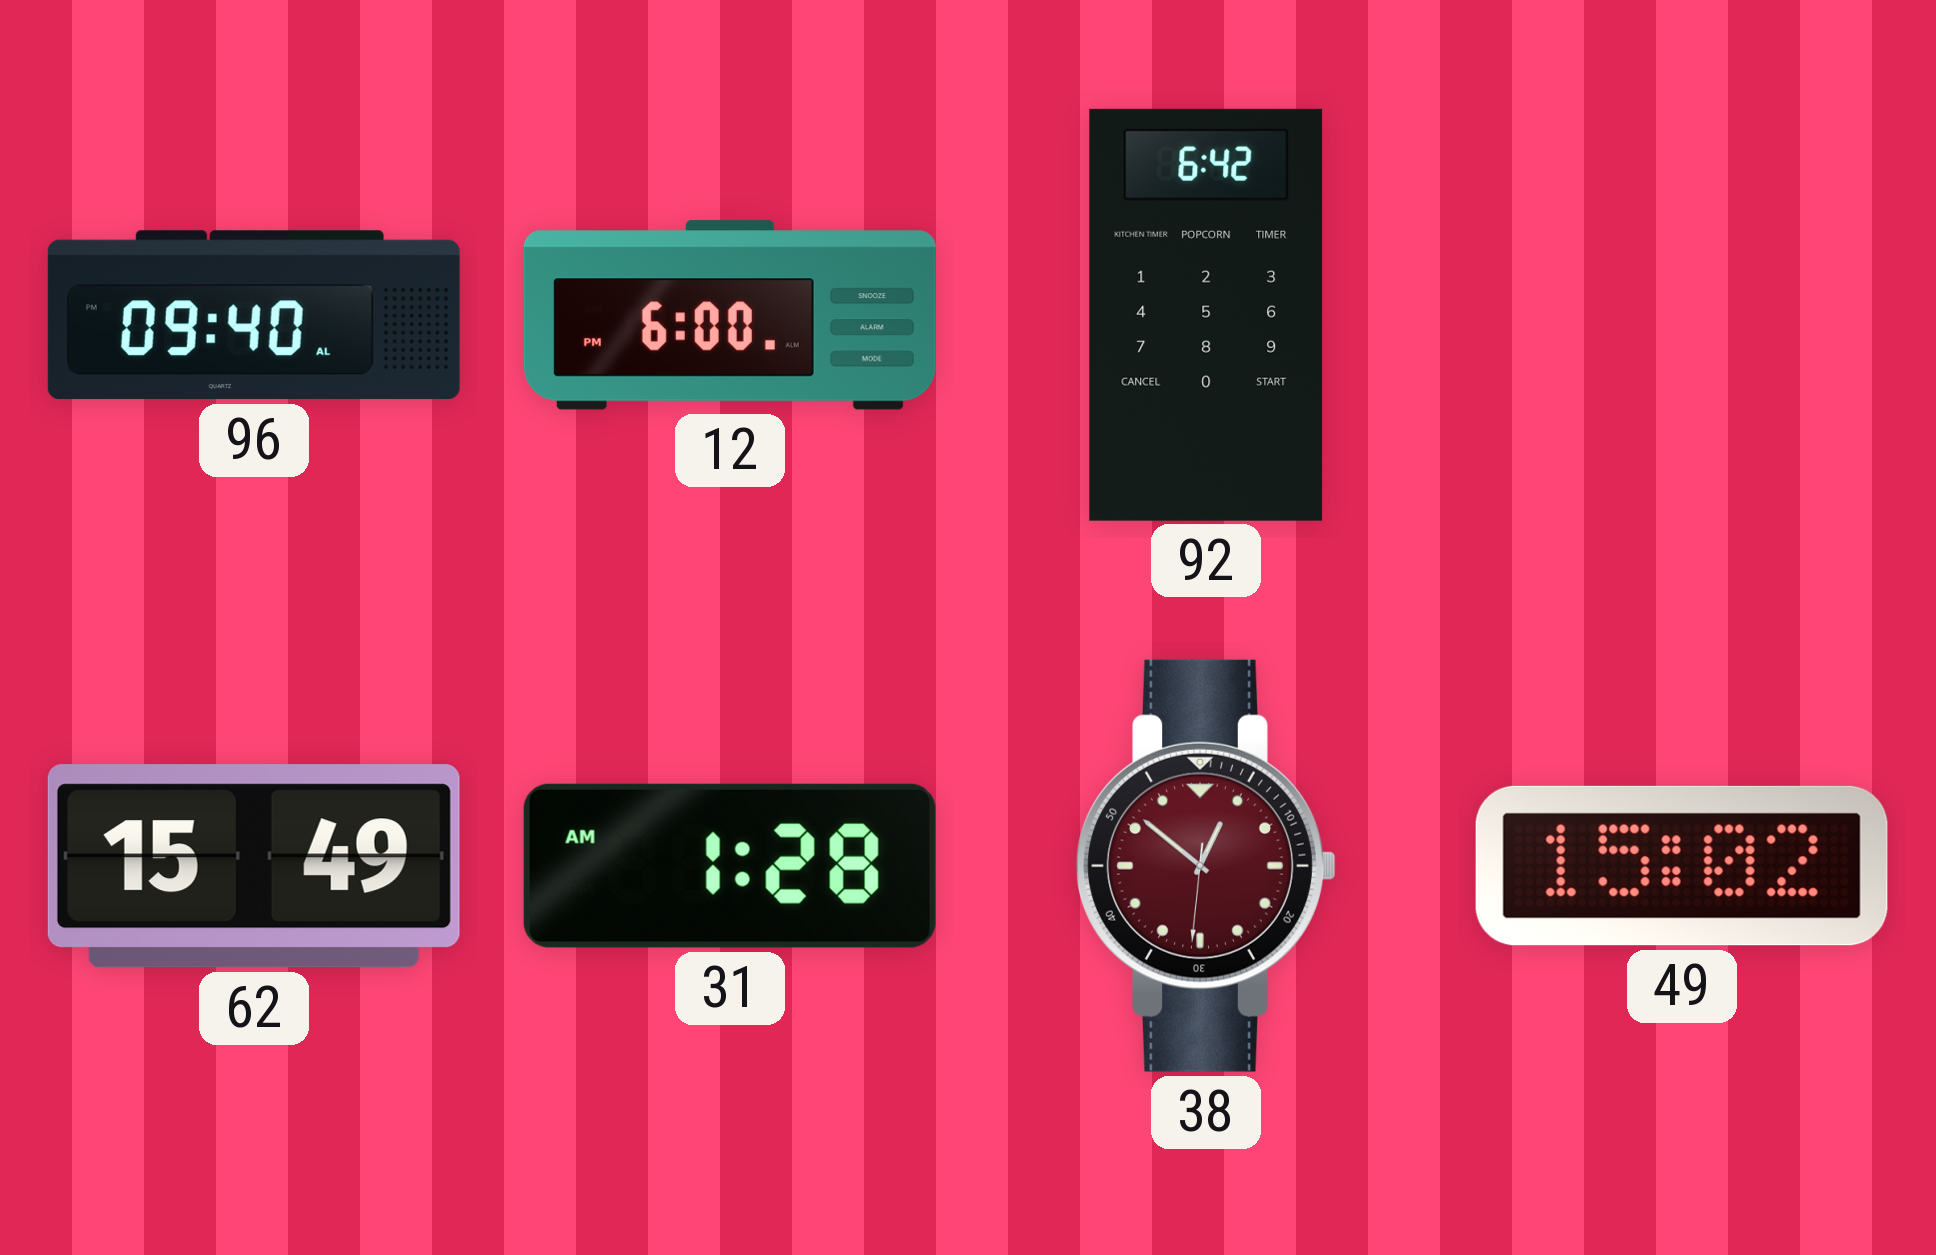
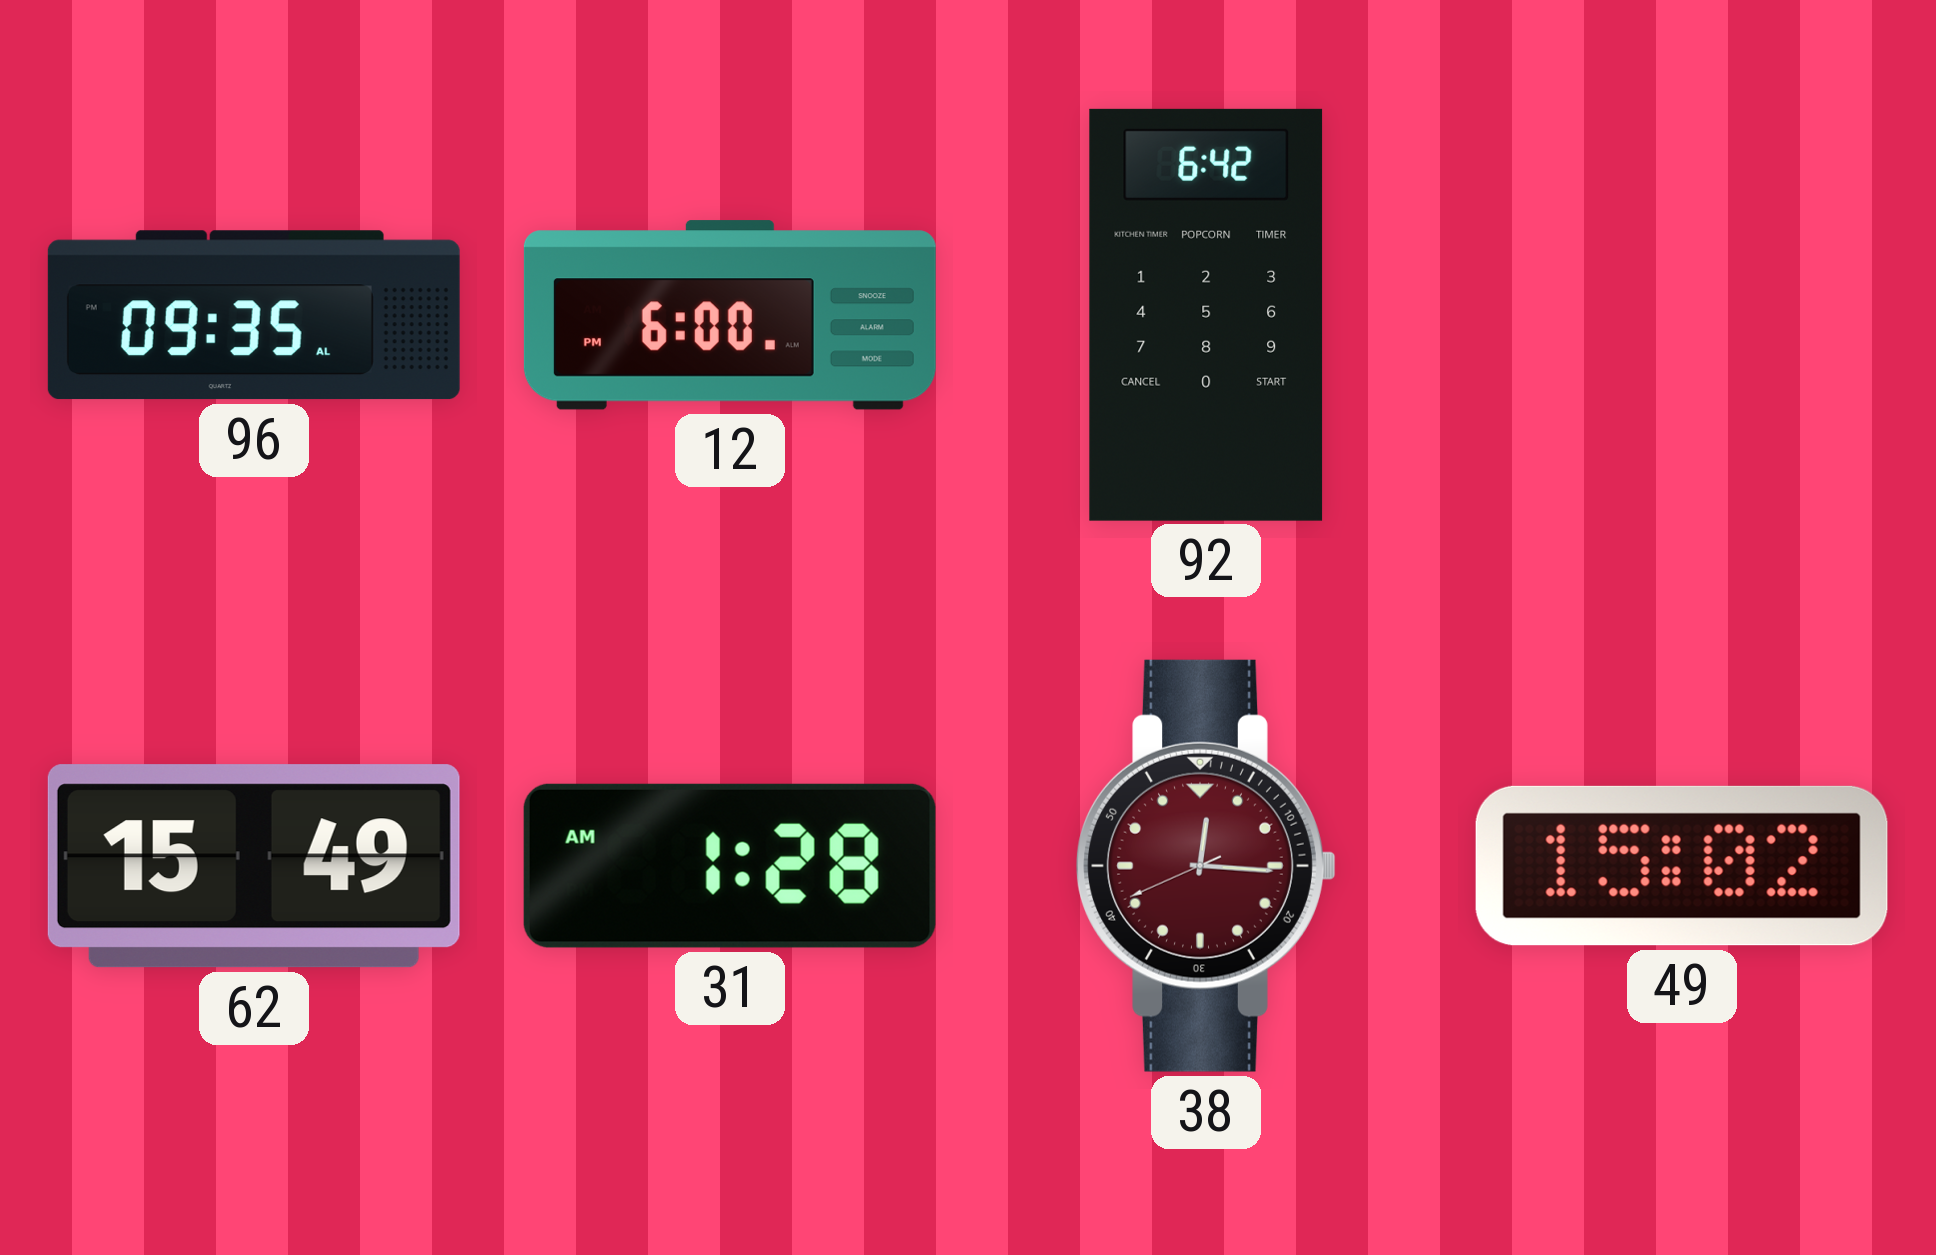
96: 09:40 -> 09:35 (254, 315)
38: 12:51 -> 12:15 (1206, 866)
